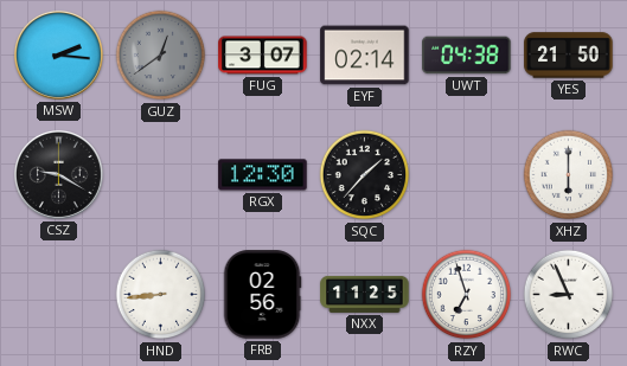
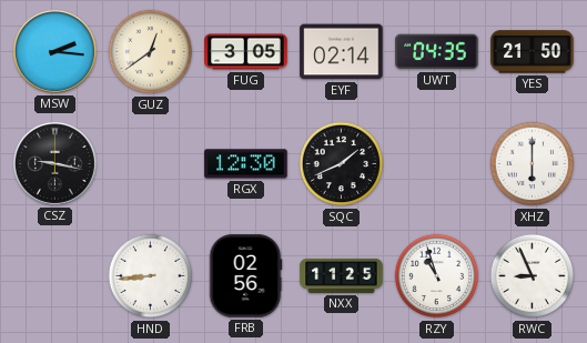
GUZ dial: grey -> cream (151, 52)
FUG: 3:07 -> 3:05 (246, 52)
UWT: 04:38 -> 04:35 (437, 52)
CSZ: 9:20 -> 9:17 (54, 163)
SQC: 1:37 -> 1:41 (342, 164)
RZY: 6:57 -> 10:57 (437, 276)
